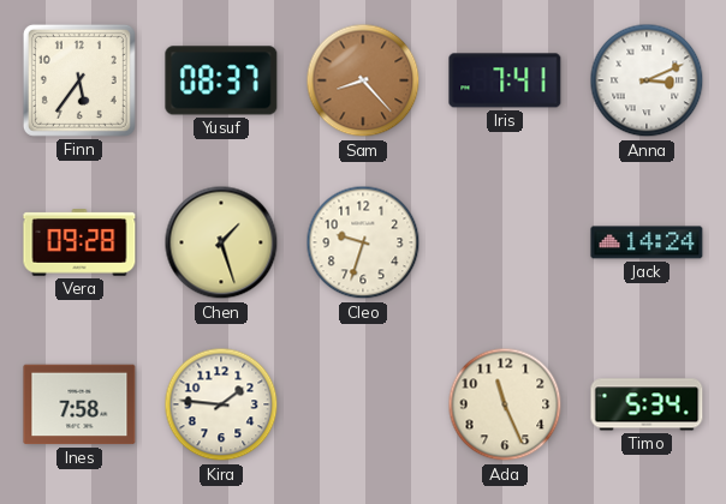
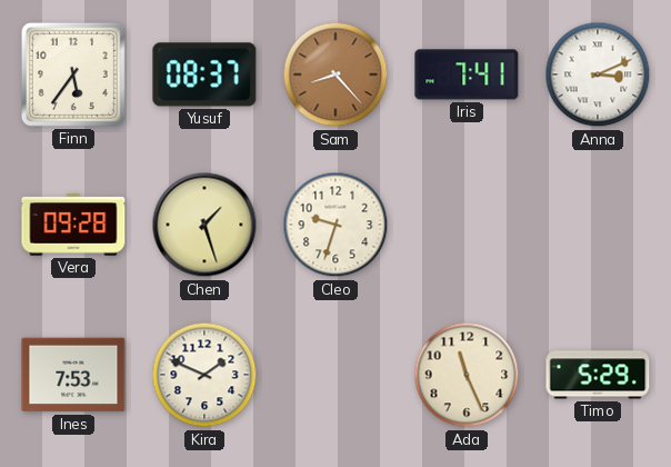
Jack: 14:24 -> none (647, 242)
Ines: 7:58 -> 7:53 (73, 375)
Kira: 1:46 -> 1:49 (204, 375)
Timo: 5:34 -> 5:29 (598, 375)
